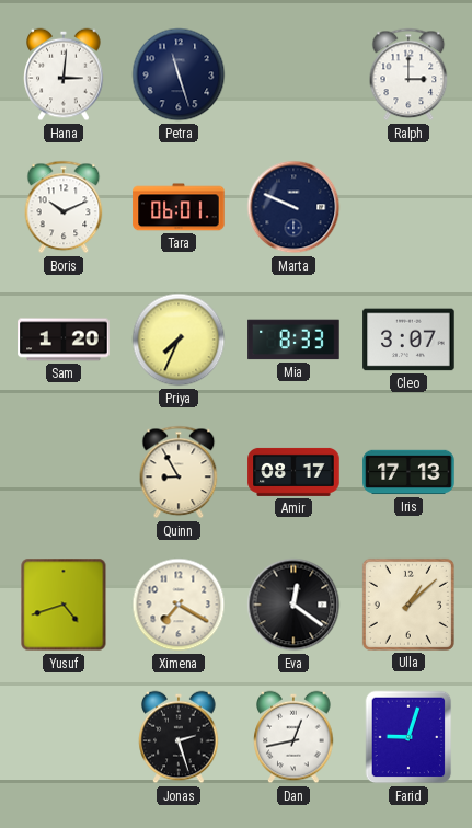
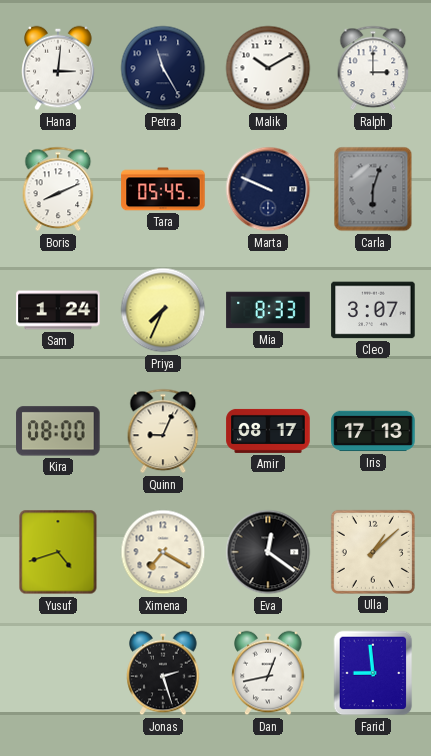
Petra: 11:27 -> 11:25 (163, 68)
Malik: none -> 10:10 (268, 68)
Boris: 10:11 -> 8:11 (58, 189)
Tara: 06:01 -> 05:45 (163, 189)
Carla: none -> 6:03 (373, 189)
Sam: 1:20 -> 1:24 (58, 310)
Kira: none -> 08:00 (58, 431)
Quinn: 8:55 -> 9:04 (163, 431)
Farid: 9:03 -> 8:59 (373, 673)
